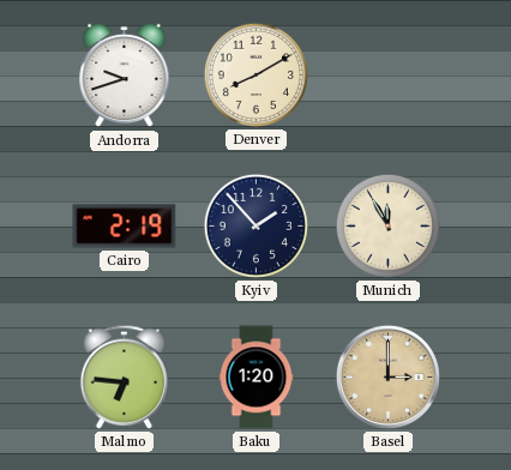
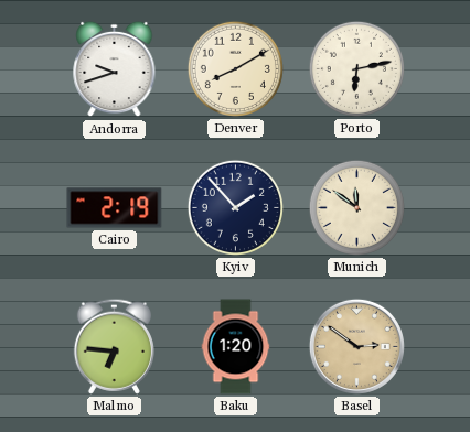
Porto: none -> 6:13 (356, 68)
Munich: 11:55 -> 11:51 (356, 207)
Basel: 3:00 -> 2:51 (356, 346)
